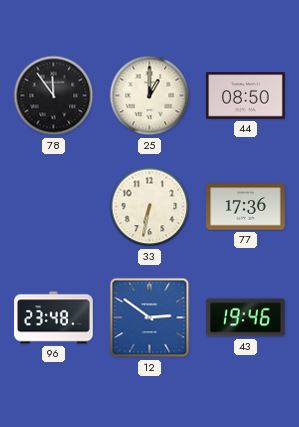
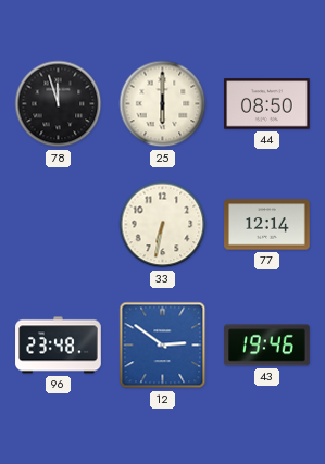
78: 11:54 -> 11:57 (59, 104)
25: 1:00 -> 6:00 (163, 104)
77: 17:36 -> 12:14 (267, 225)
